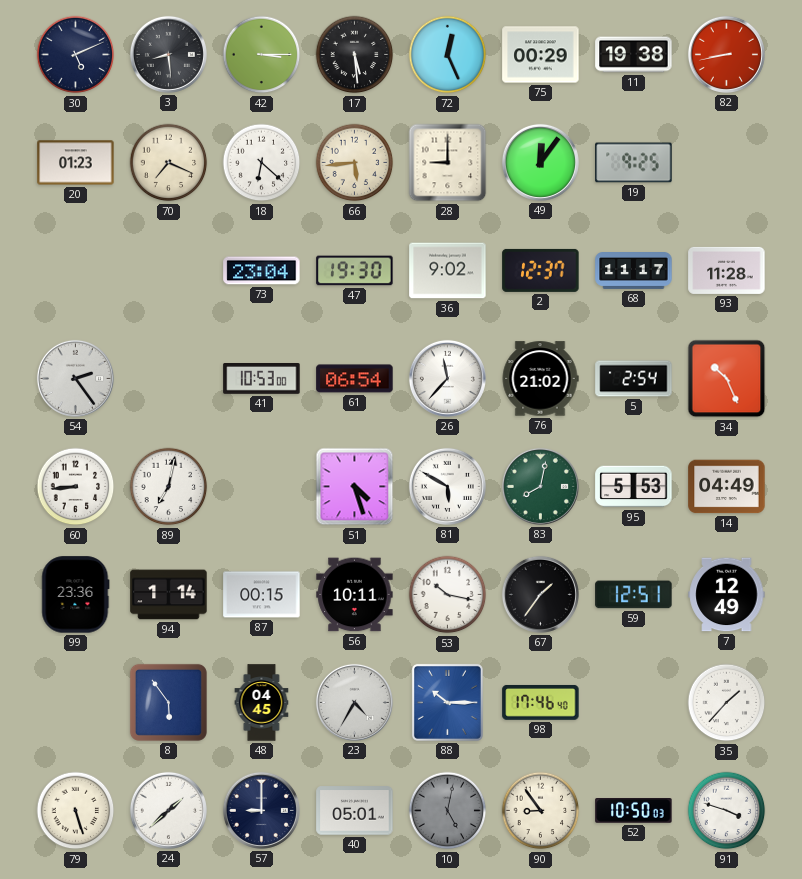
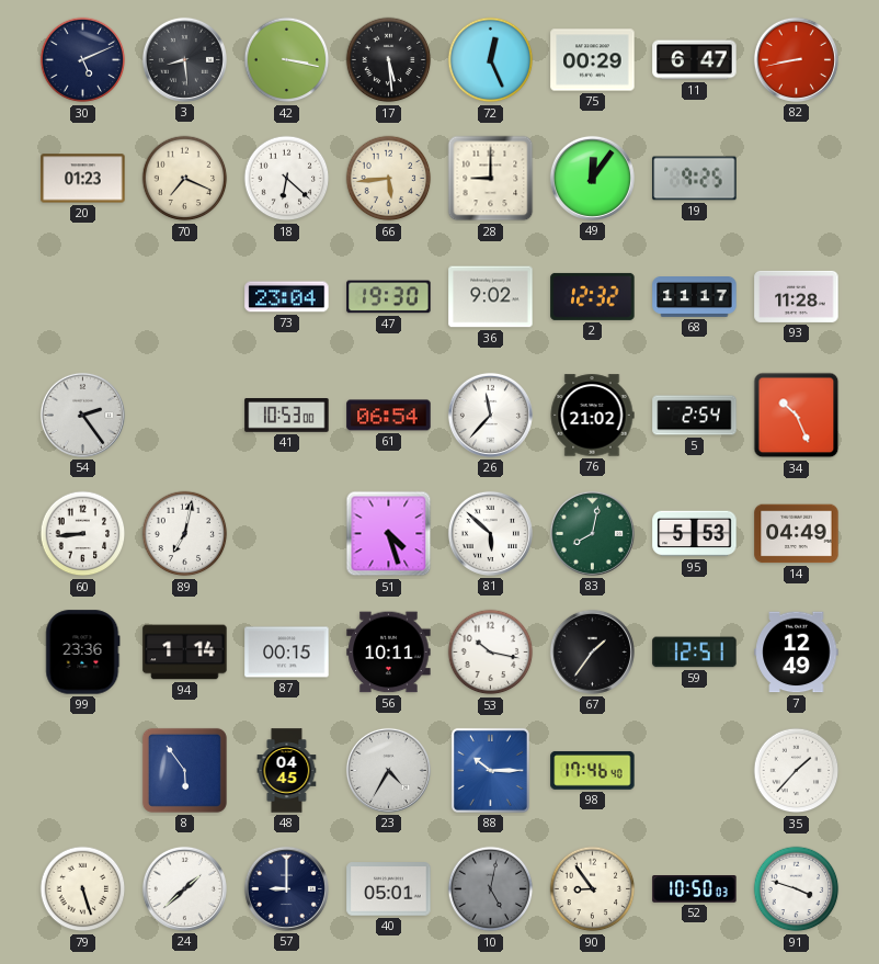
42: 3:15 -> 3:17 (287, 60)
11: 19:38 -> 6:47 (695, 60)
2: 12:37 -> 12:32 (593, 296)
81: 5:50 -> 5:52 (490, 533)
